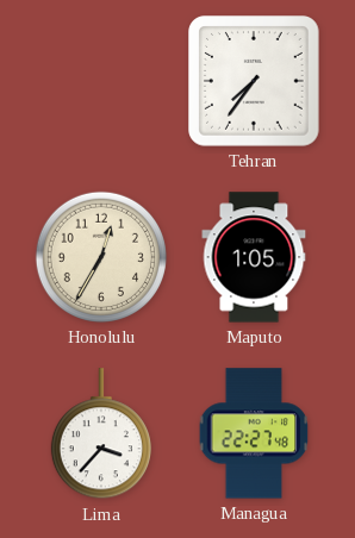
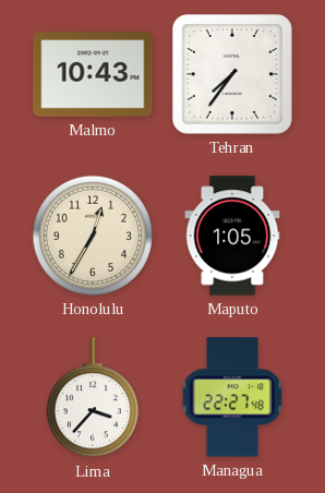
Malmo: none -> 10:43 (93, 75)
